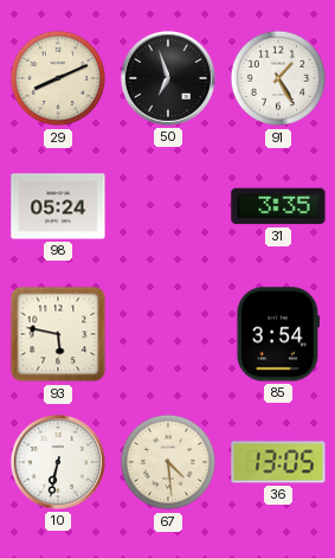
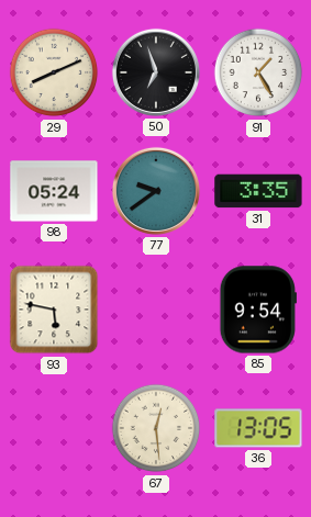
77: none -> 9:39 (156, 191)
85: 3:54 -> 9:54 (258, 310)
10: 6:32 -> none (58, 462)
67: 4:29 -> 12:29 (156, 428)
